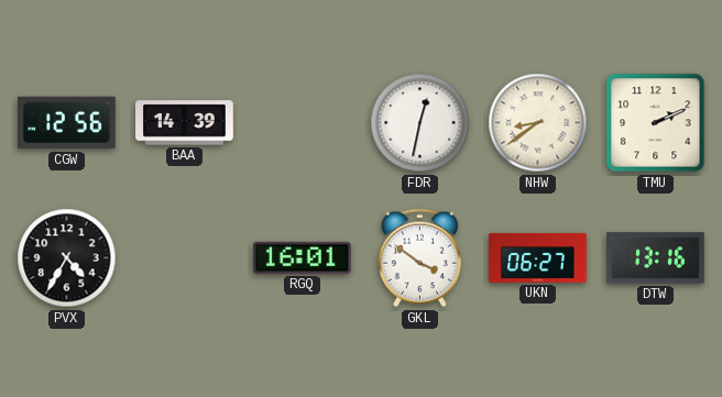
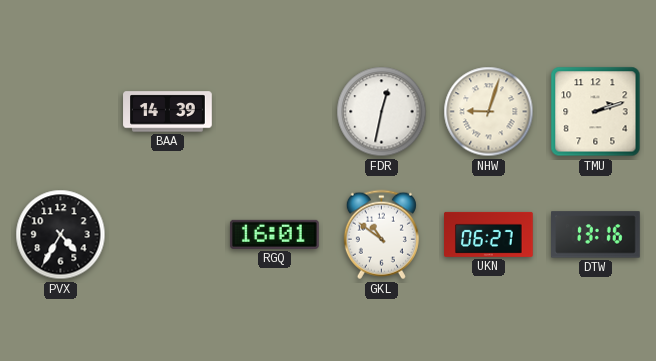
CGW: 12:56 -> none (67, 123)
NHW: 8:39 -> 9:03 (489, 112)
TMU: 2:11 -> 2:12 (596, 112)
GKL: 3:51 -> 10:51 (381, 235)
